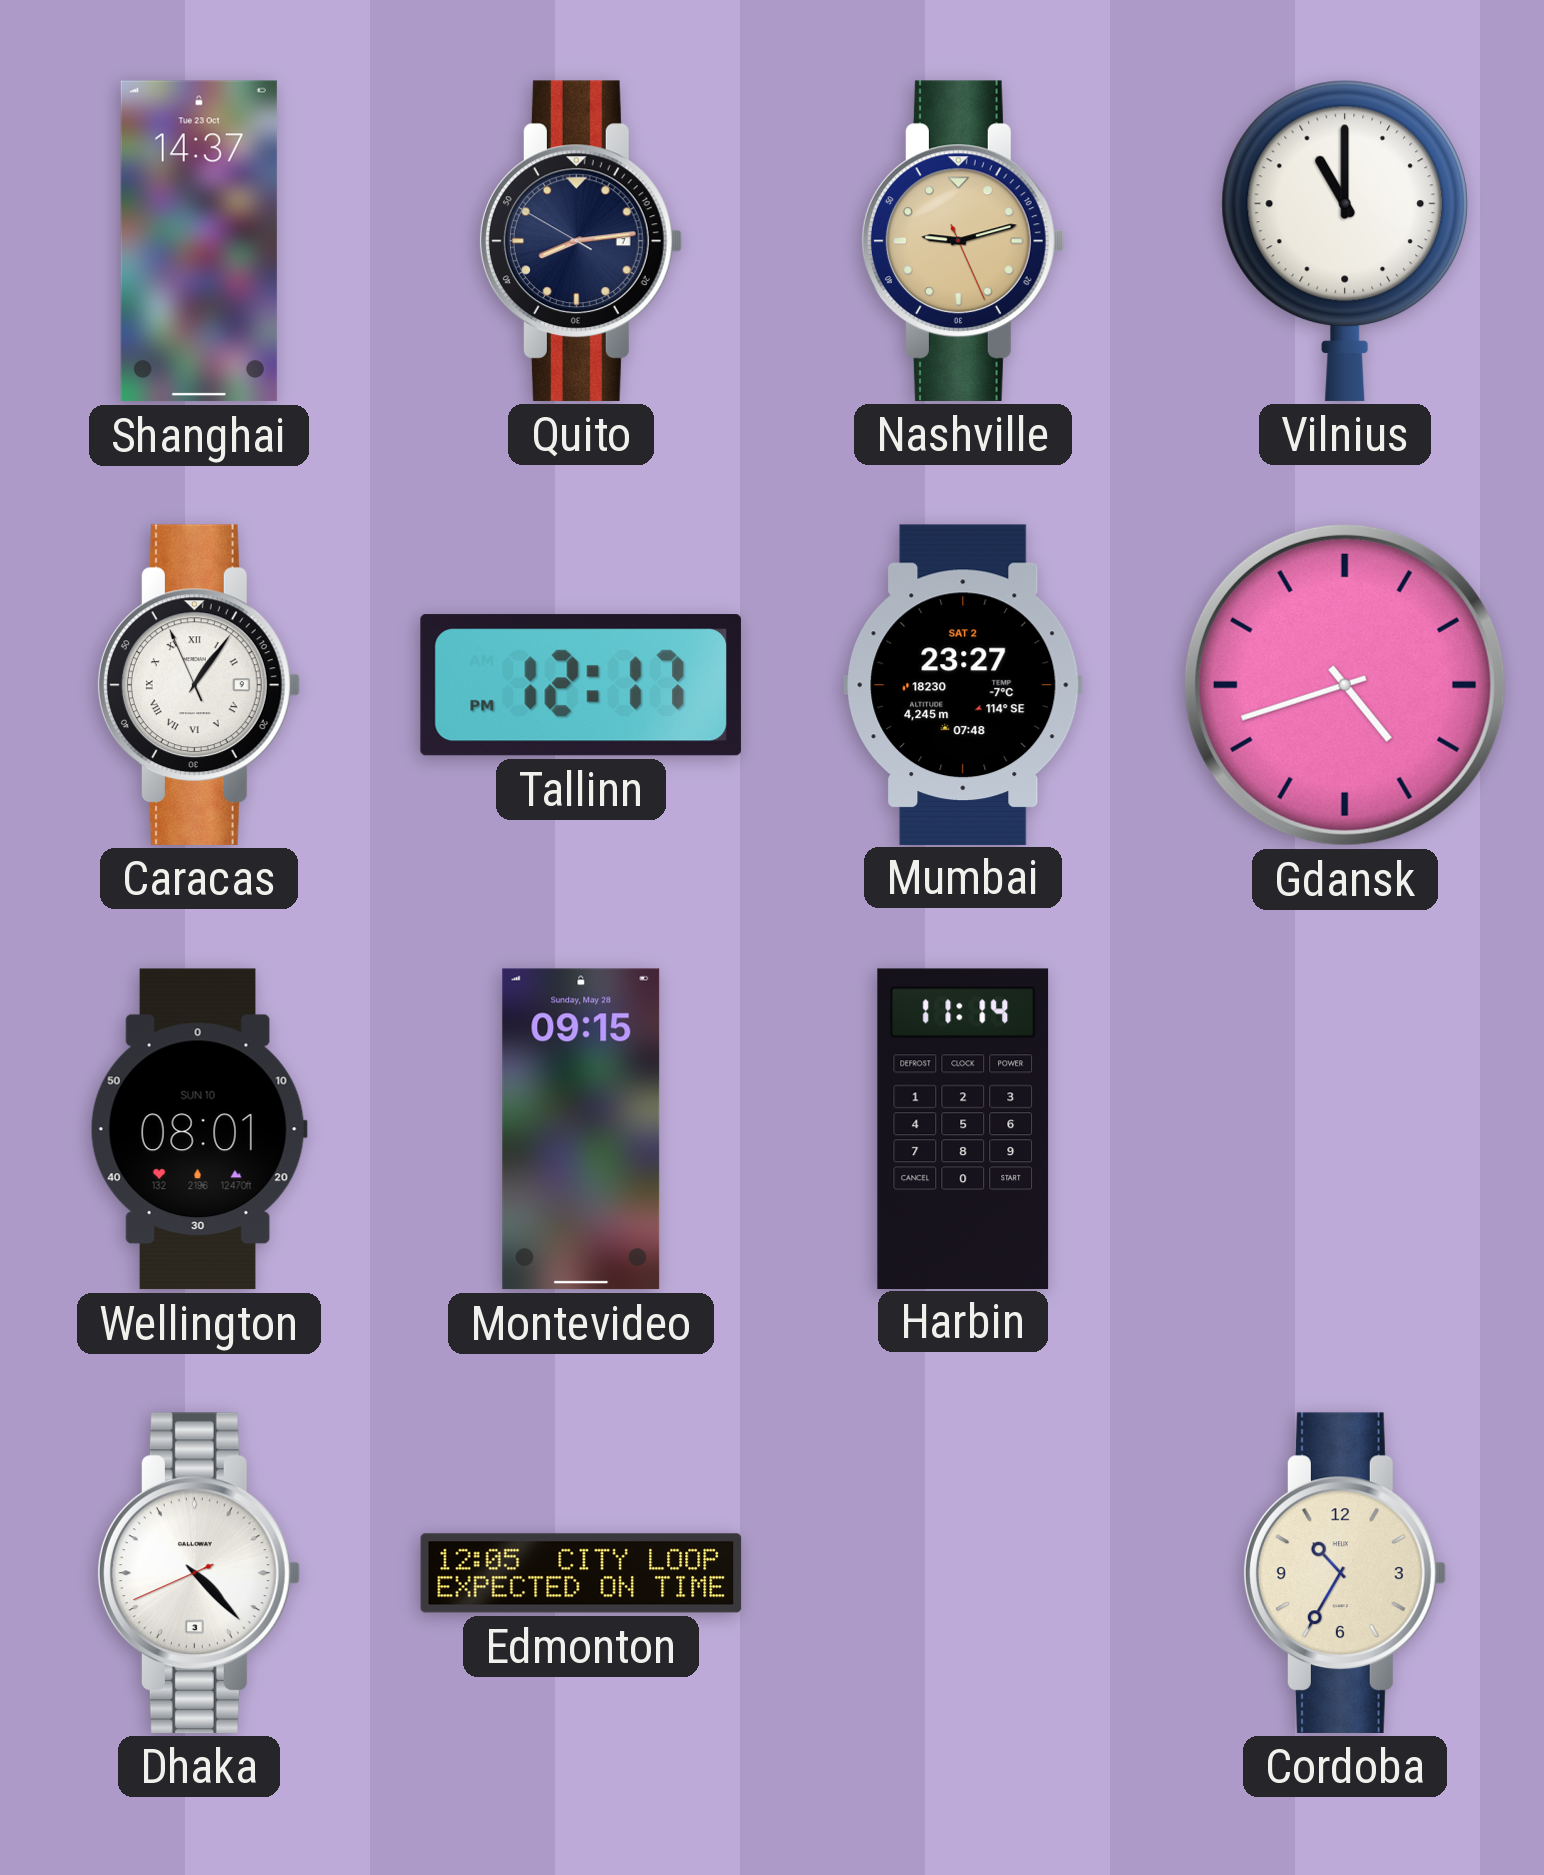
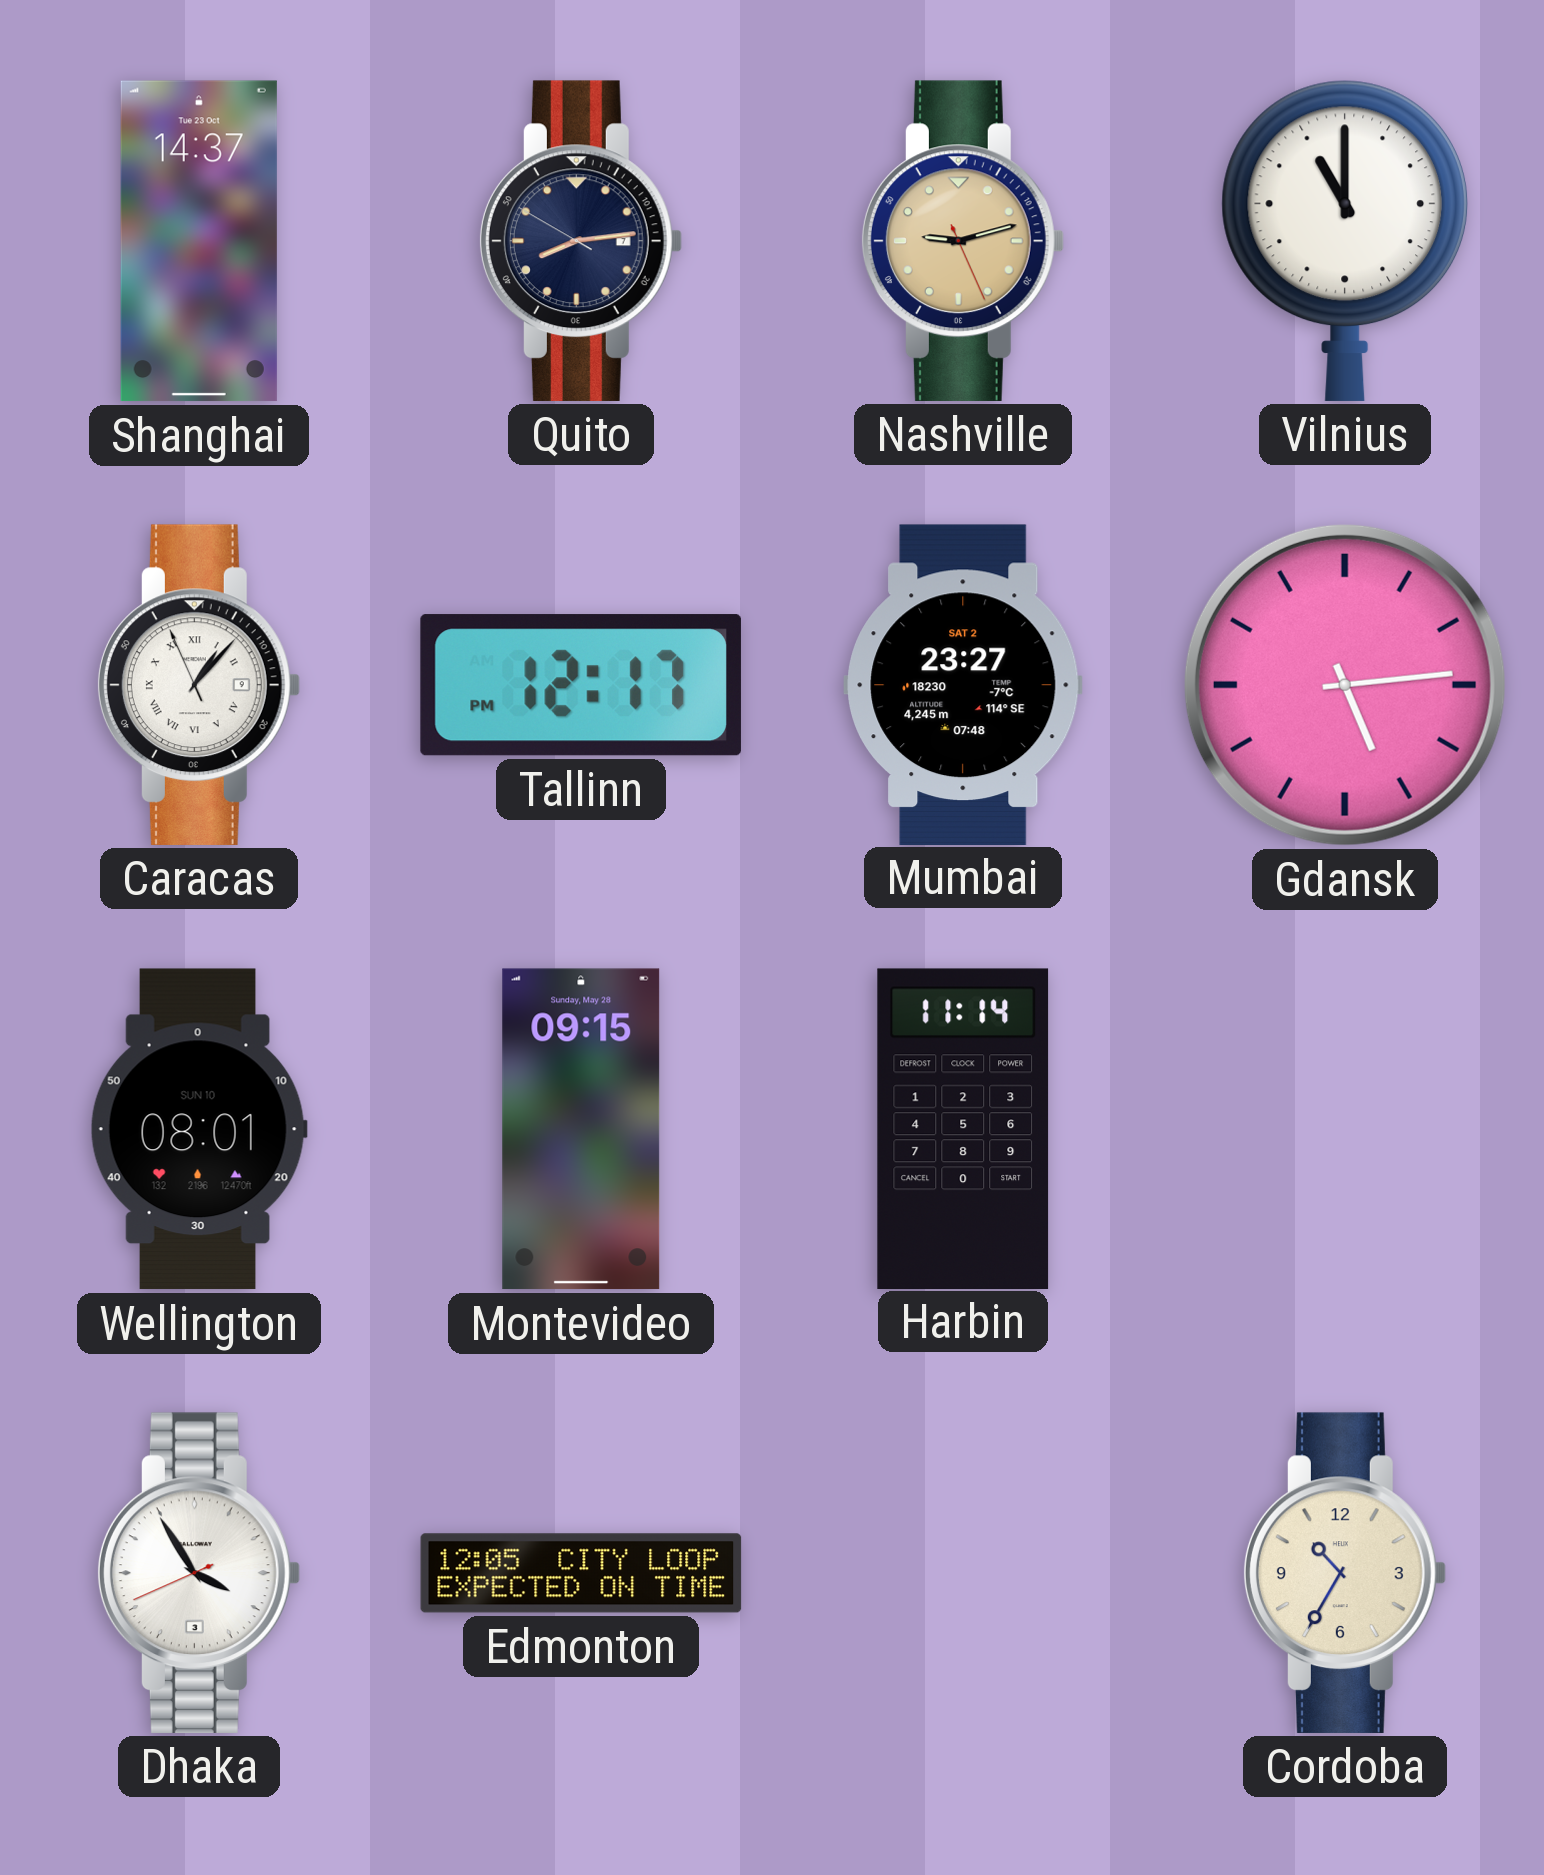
Caracas: 1:05 -> 1:06 (198, 685)
Gdansk: 4:42 -> 5:14 (1345, 685)
Dhaka: 4:22 -> 3:54 (198, 1573)
